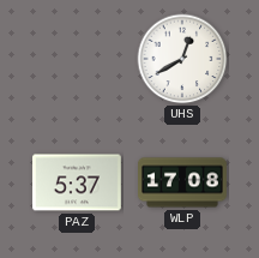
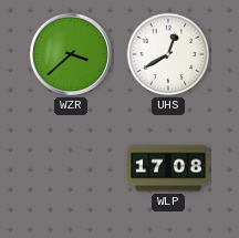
WZR: none -> 3:38 (71, 54)
PAZ: 5:37 -> none (78, 182)
